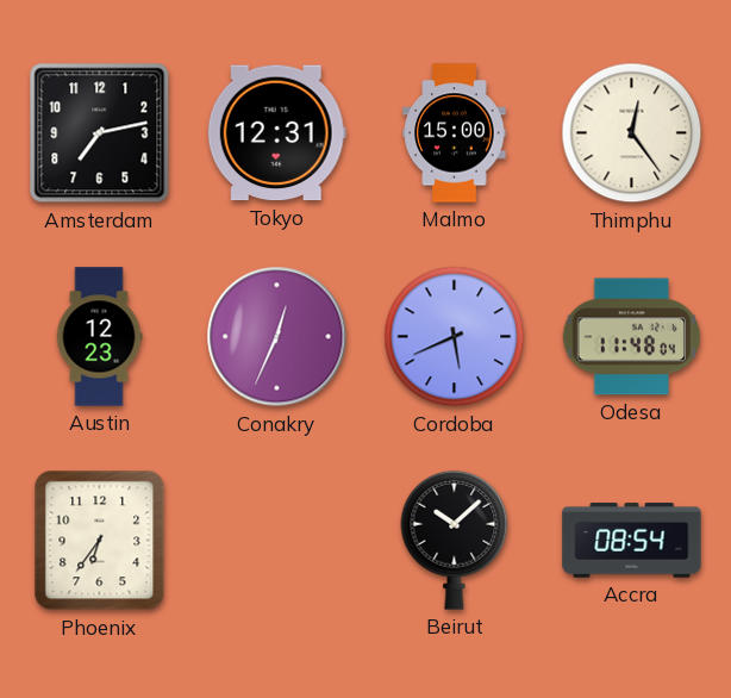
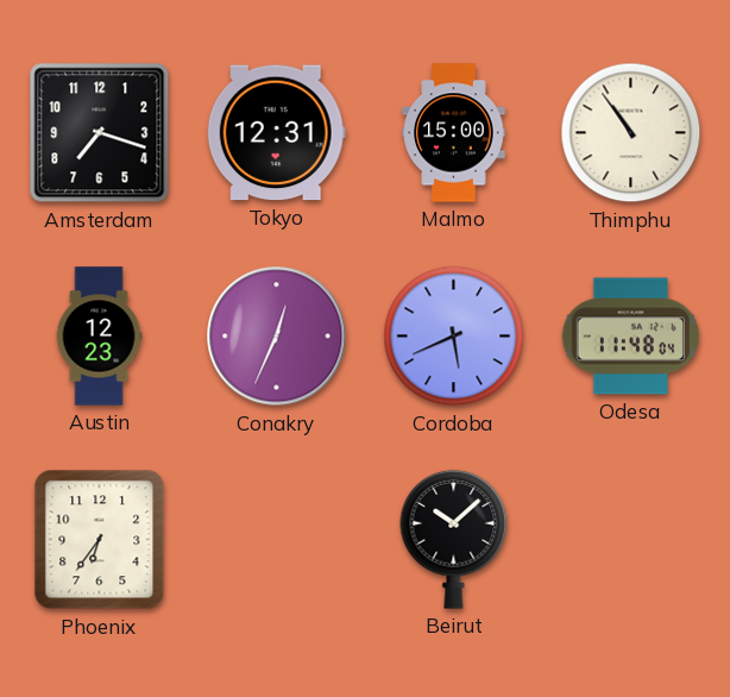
Amsterdam: 7:13 -> 7:18 (100, 133)
Thimphu: 12:24 -> 10:54 (631, 133)
Accra: 08:54 -> none (632, 541)
